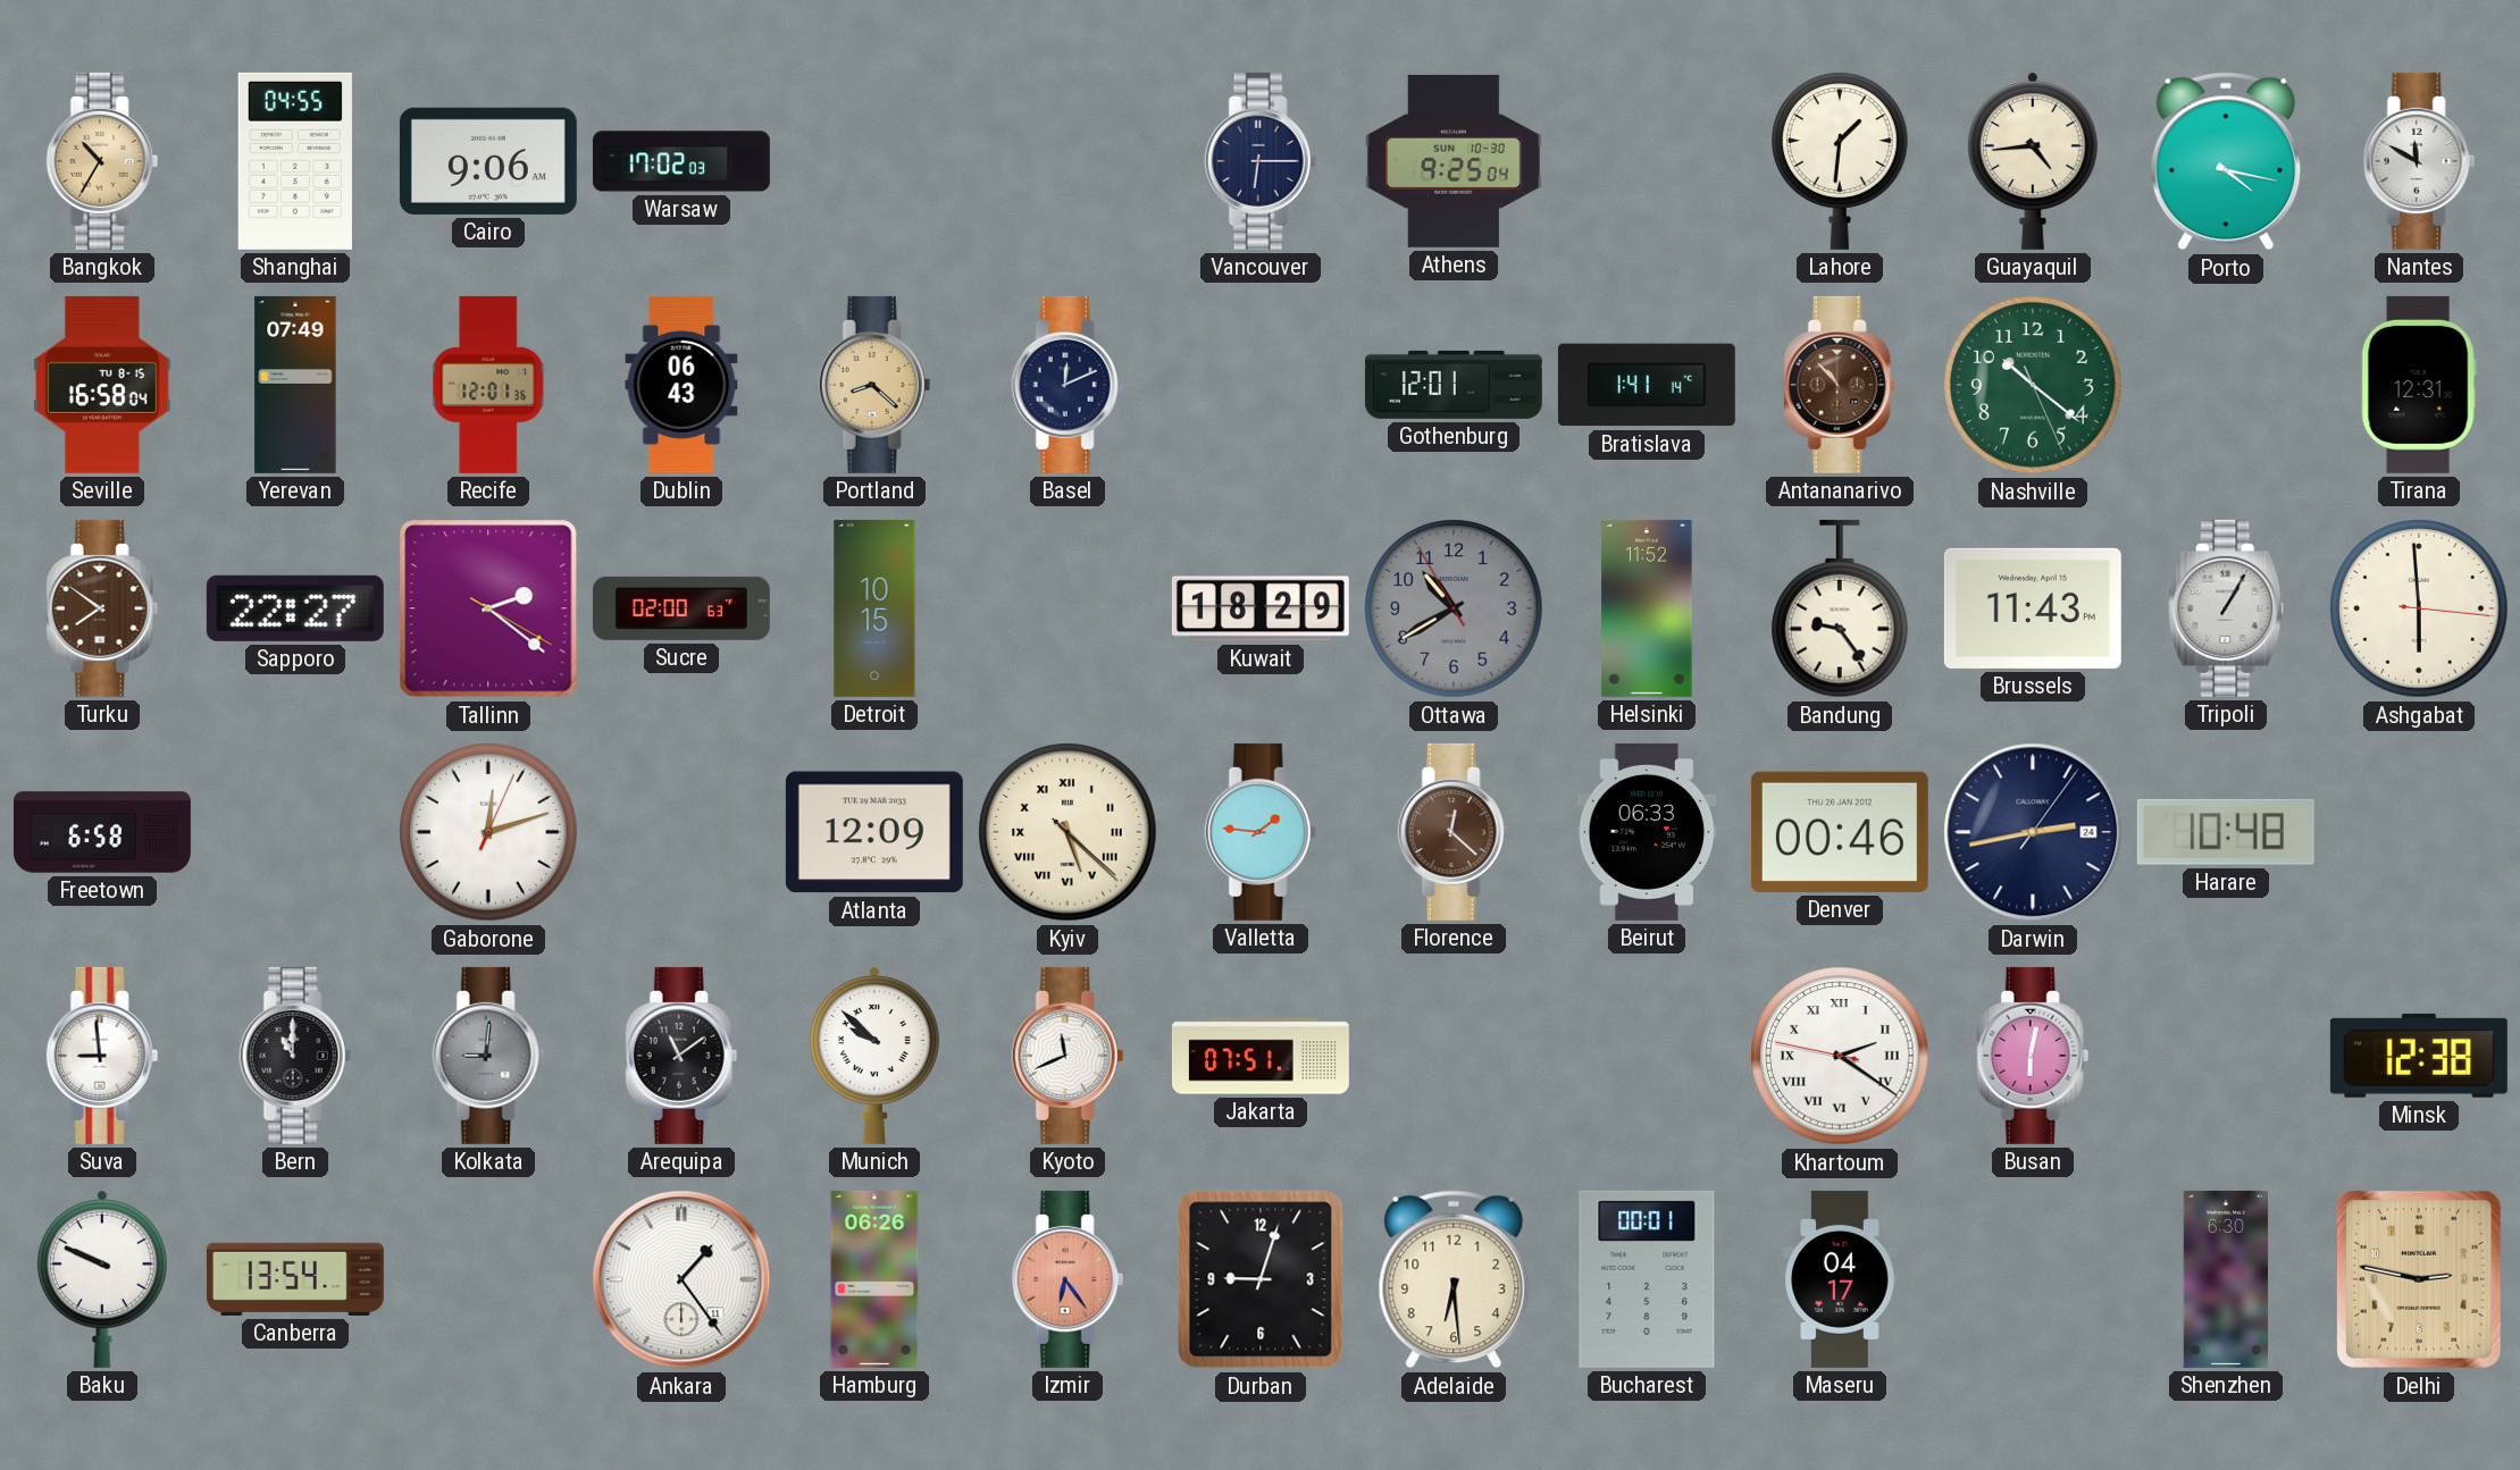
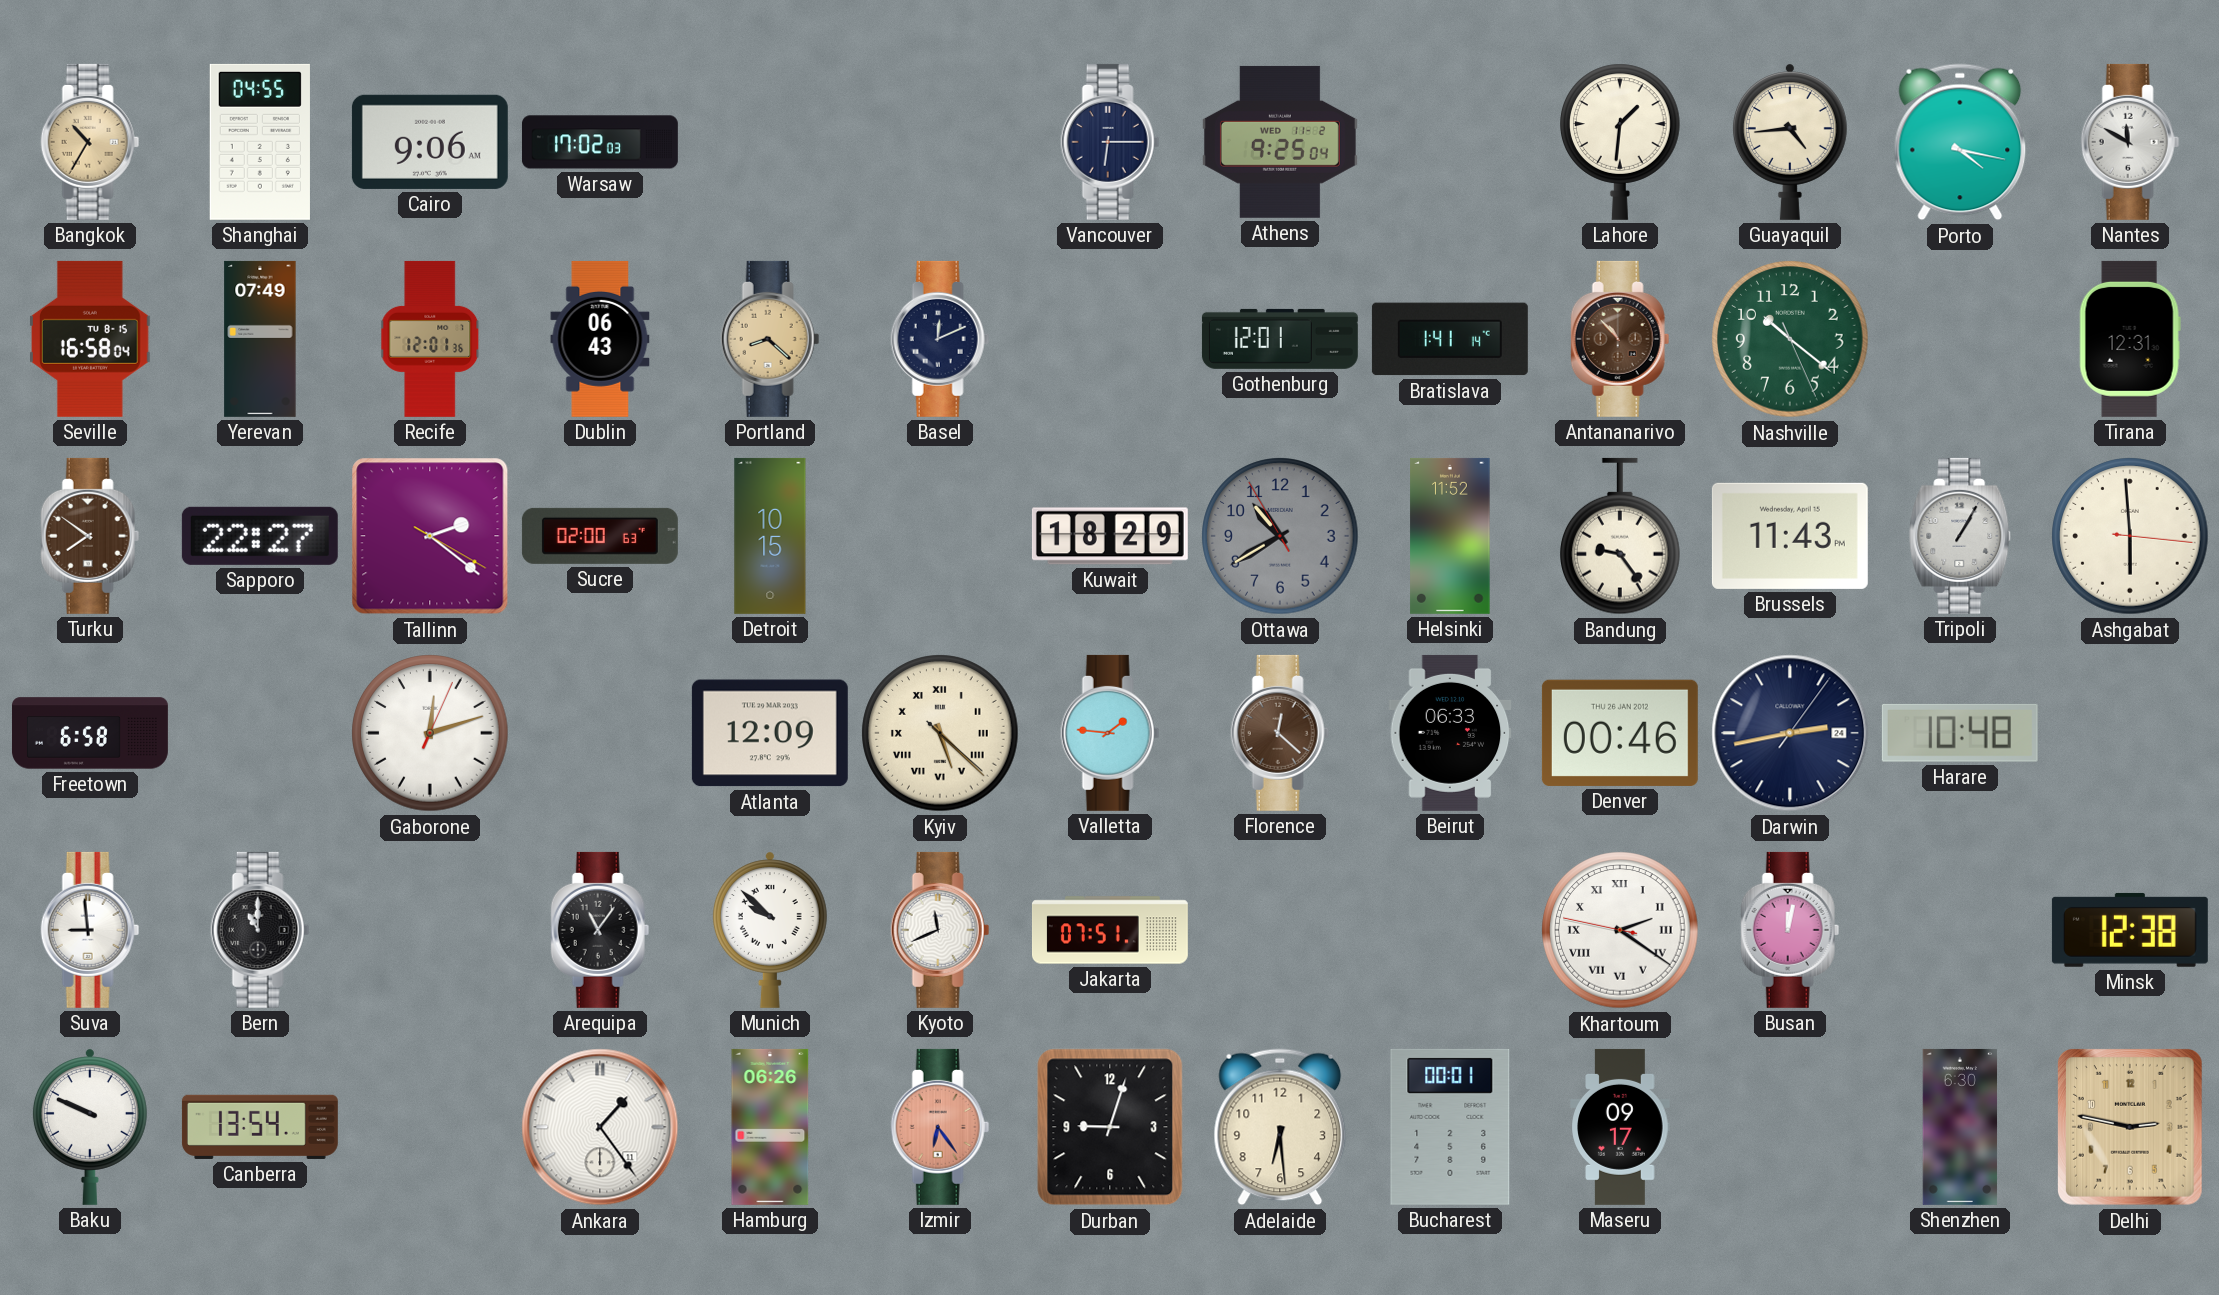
Athens date: SUN 10-30 -> WED 11-2 (1280, 142)
Kolkata: 9:01 -> none (488, 1056)
Arequipa: 11:09 -> 11:06 (600, 930)
Busan: 6:02 -> 12:02 (1790, 930)
Maseru: 04:17 -> 09:17 (1620, 1127)
